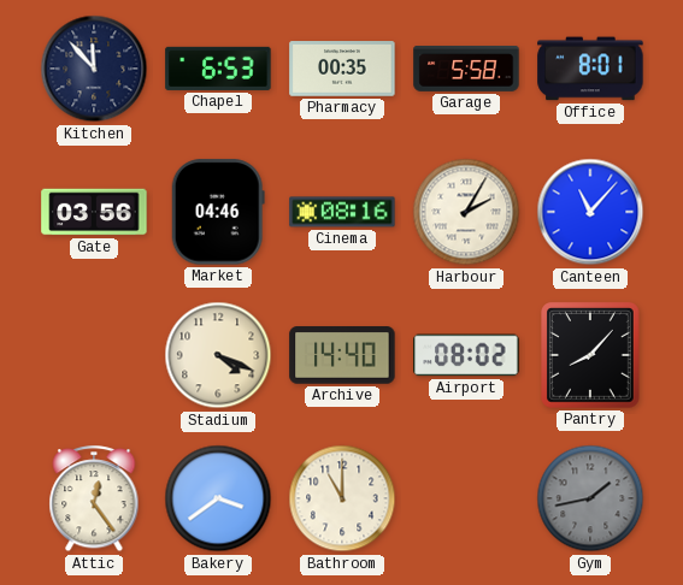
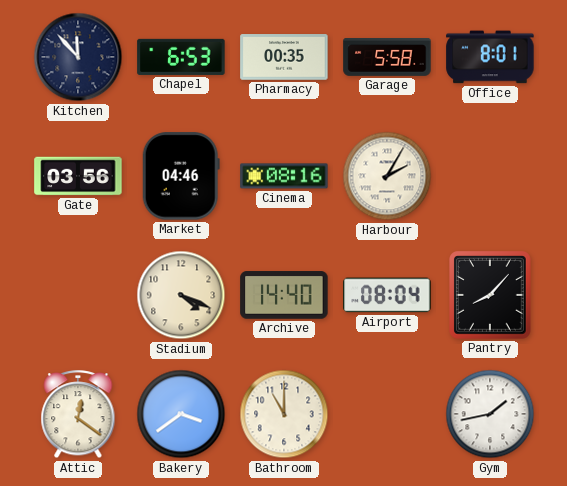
Canteen: 11:07 -> none (590, 212)
Airport: 08:02 -> 08:04 (387, 295)
Attic: 12:24 -> 12:21 (78, 415)
Gym dial: grey -> white (490, 414)
